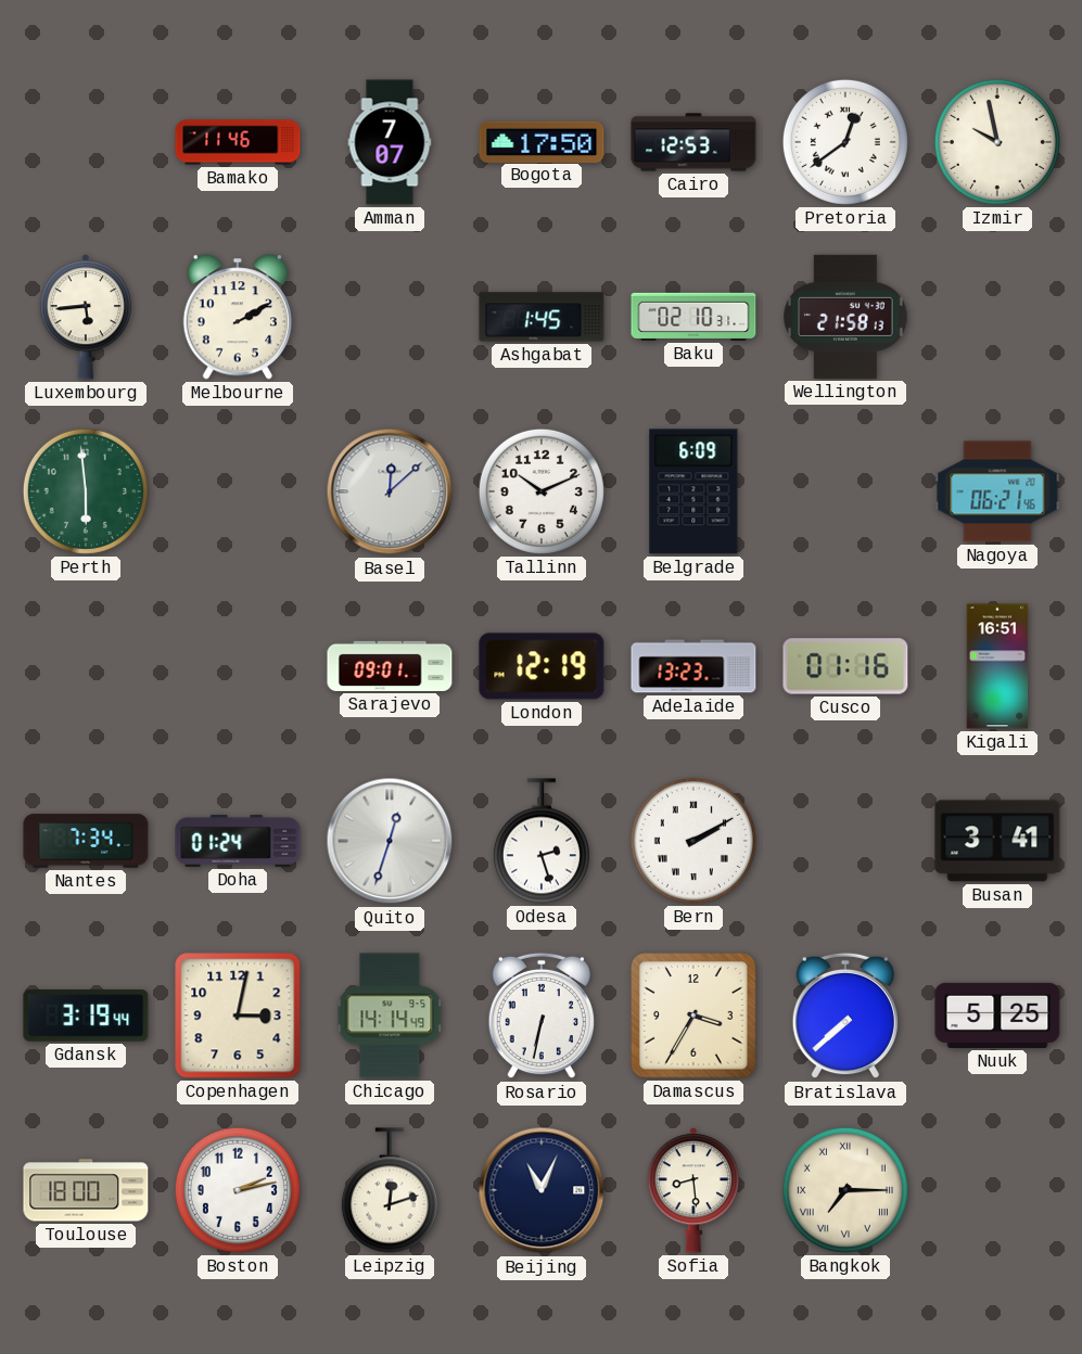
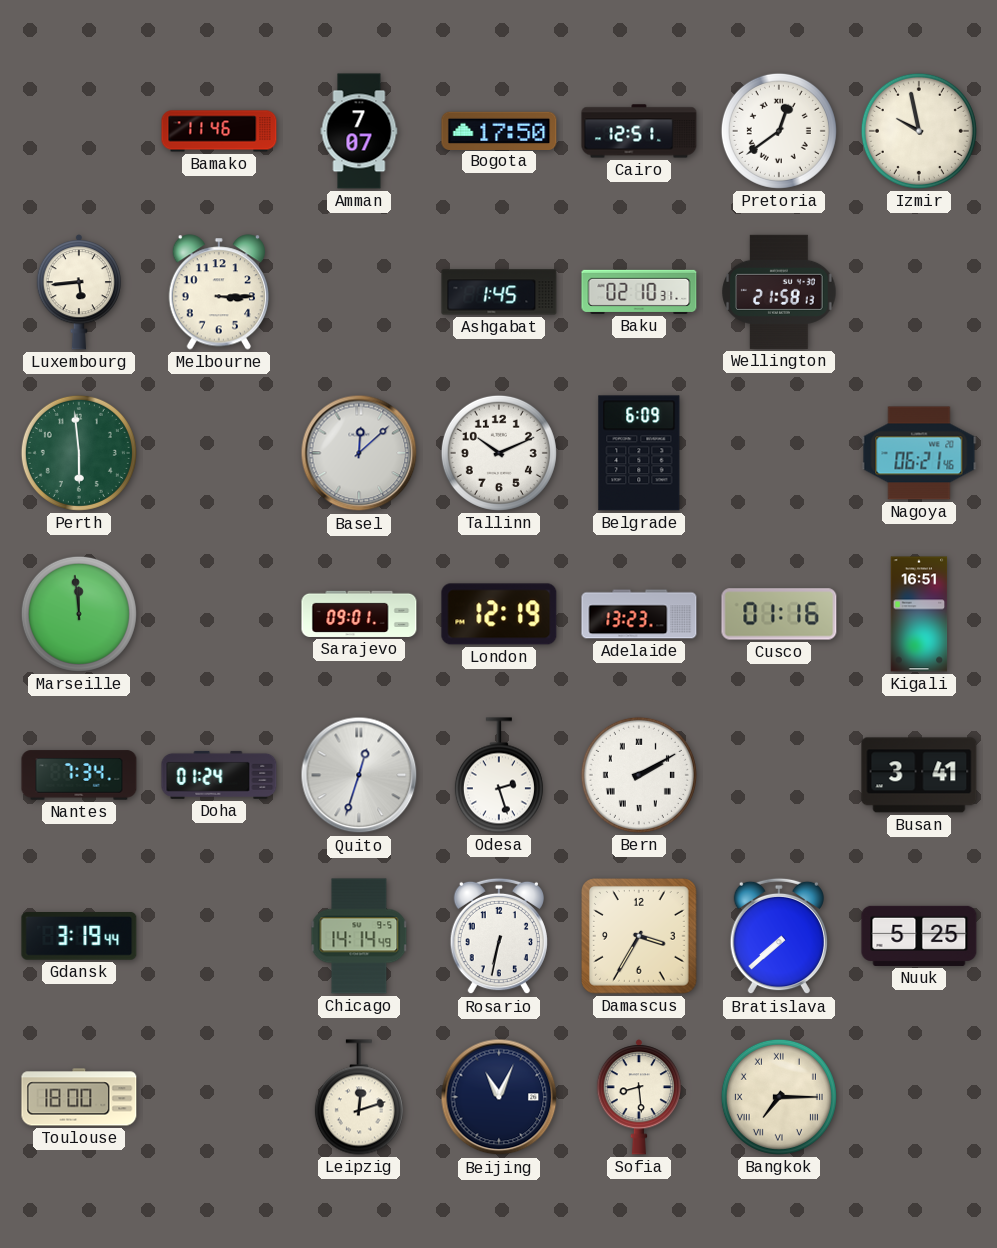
Cairo: 12:53 -> 12:51 (639, 131)
Melbourne: 2:10 -> 3:15 (218, 292)
Marseille: none -> 11:59 (79, 614)
Copenhagen: 3:02 -> none (238, 1015)
Boston: 2:13 -> none (238, 1190)
